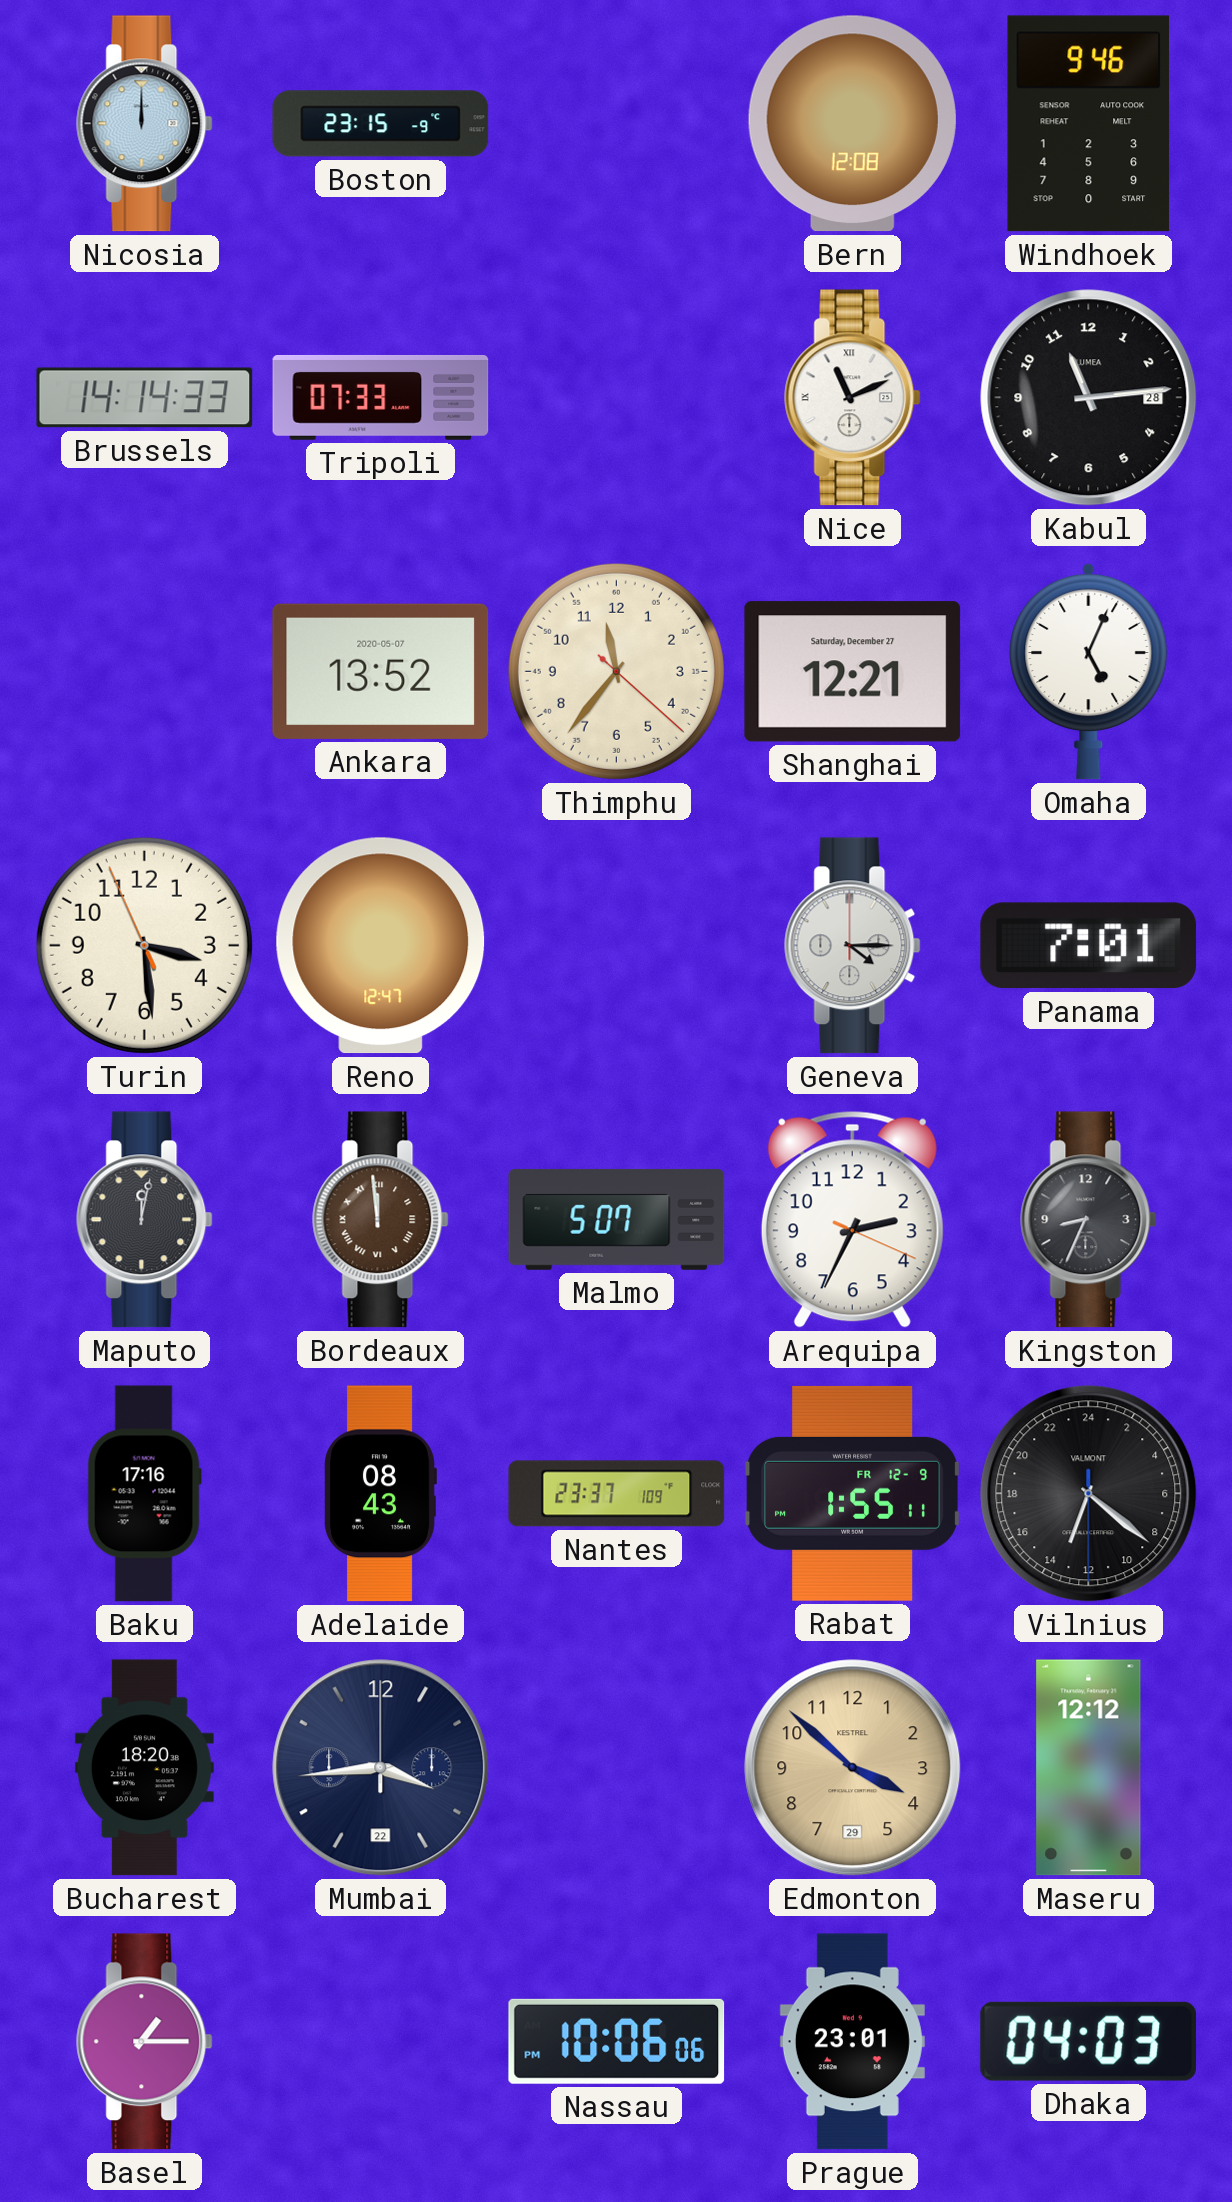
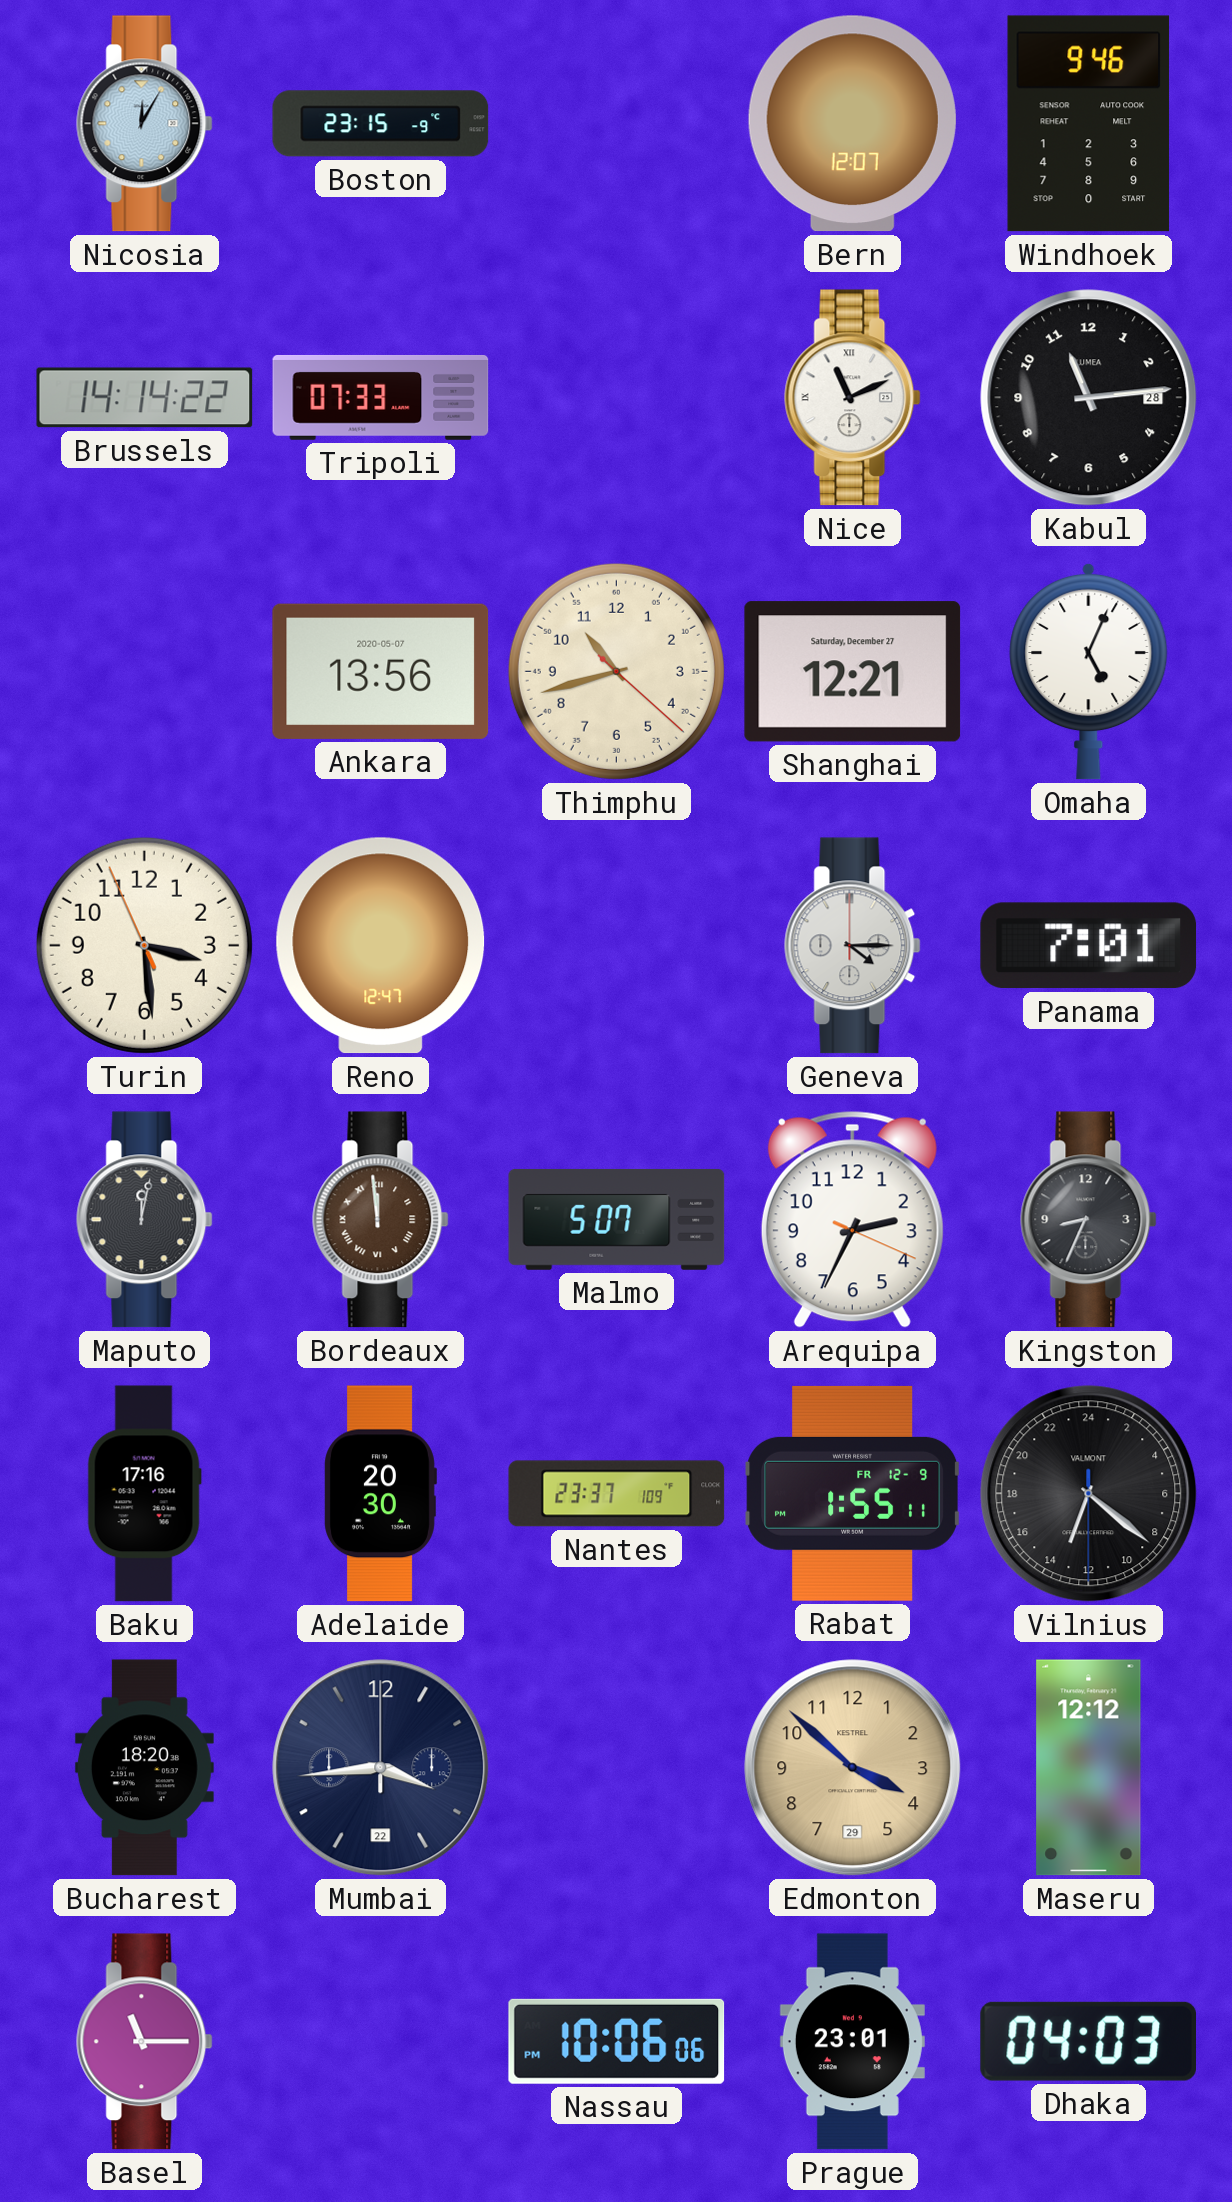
Nicosia: 12:00 -> 12:05 (145, 124)
Bern: 12:08 -> 12:07 (852, 124)
Brussels: 14:14:33 -> 14:14:22 (145, 398)
Ankara: 13:52 -> 13:56 (381, 671)
Thimphu: 11:36 -> 10:42 (616, 671)
Adelaide: 08:43 -> 20:30 (380, 1494)
Basel: 1:15 -> 11:15 (145, 2042)
